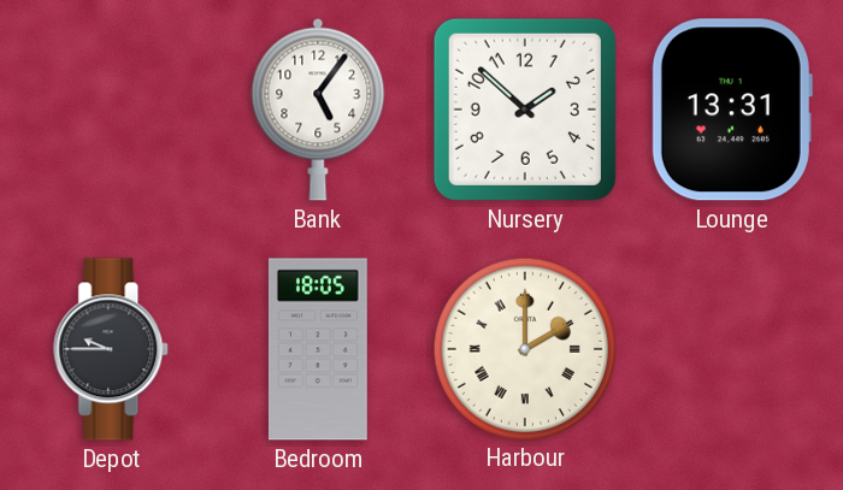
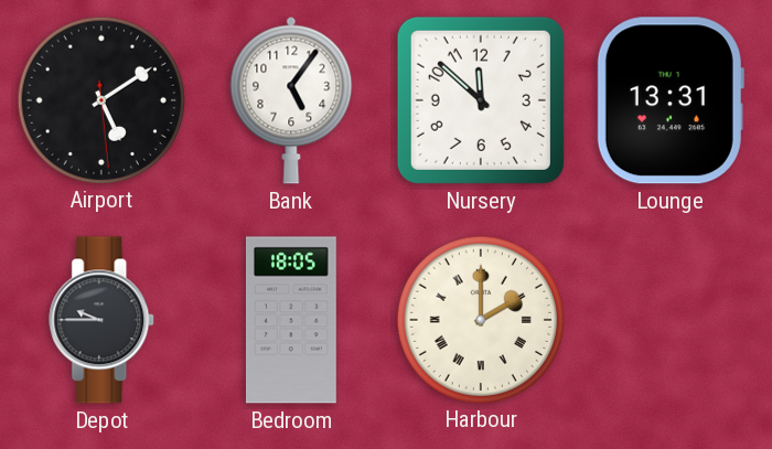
Airport: none -> 5:09 (100, 99)
Nursery: 1:52 -> 11:52 (481, 100)
